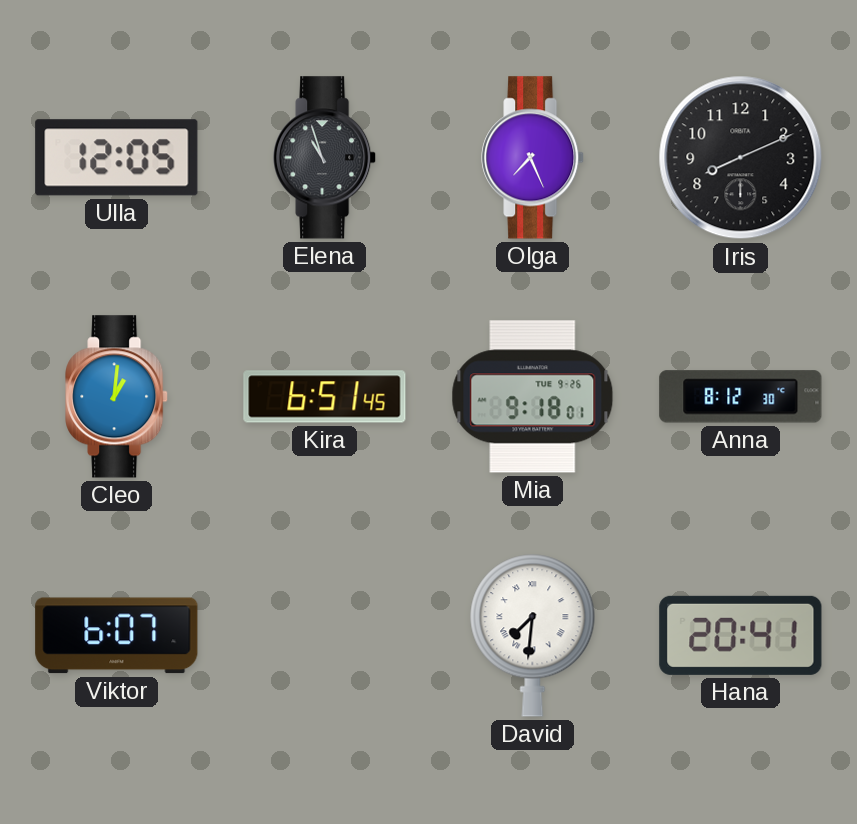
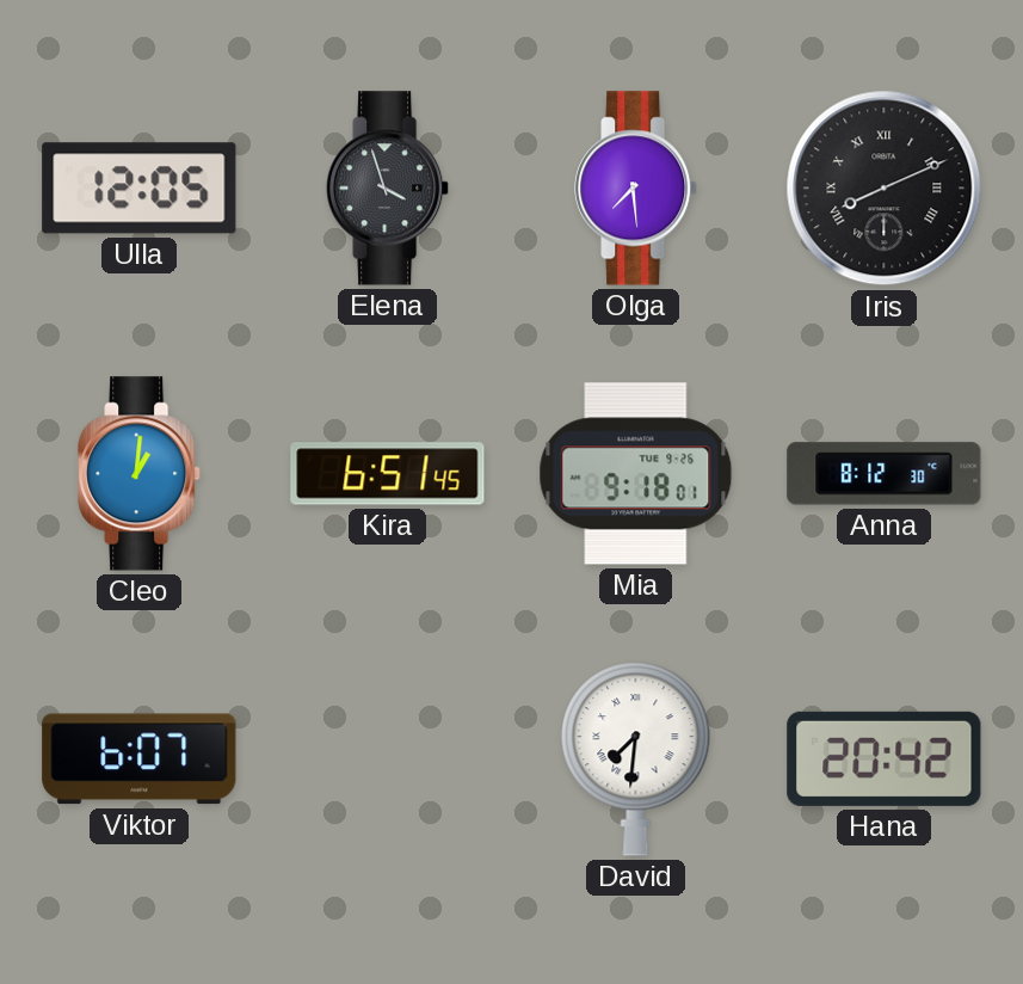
Elena: 10:57 -> 3:57 (388, 189)
Olga: 7:26 -> 7:29 (636, 189)
Iris numerals: Arabic -> Roman (885, 189)
Hana: 20:41 -> 20:42 (885, 758)
